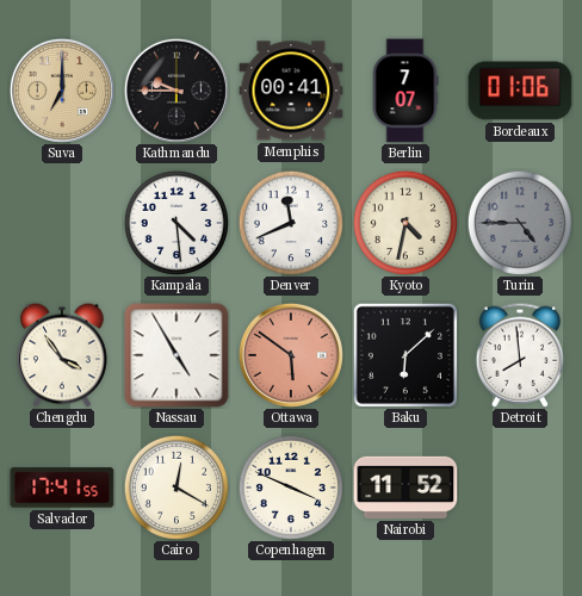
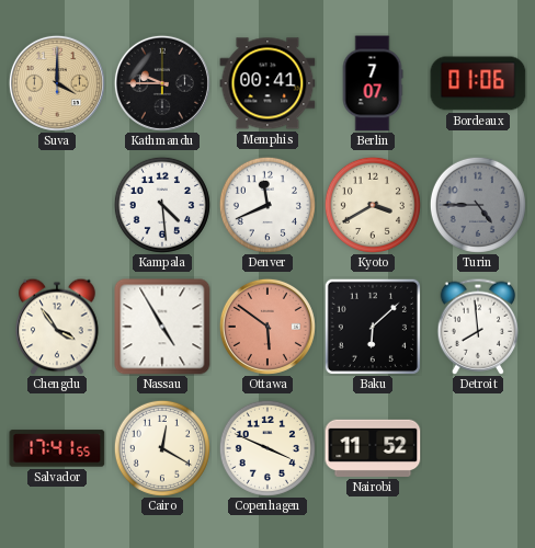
Suva: 7:00 -> 4:00 (57, 83)
Kyoto: 4:32 -> 3:40 (373, 205)
